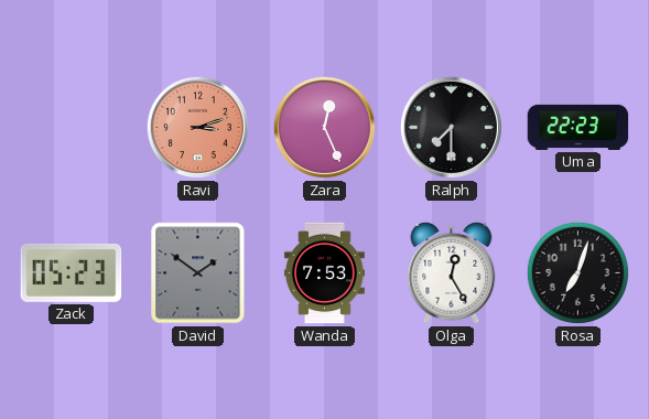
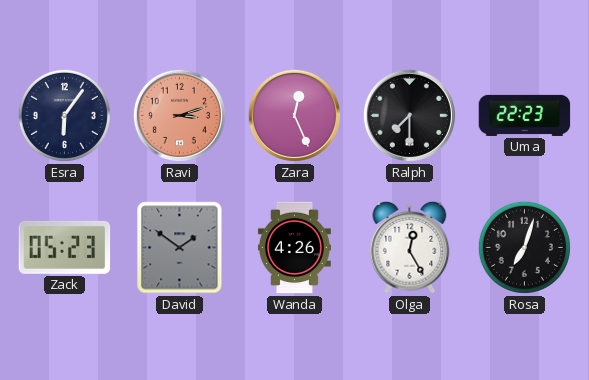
Esra: none -> 6:06 (64, 115)
Wanda: 7:53 -> 4:26 (294, 248)
